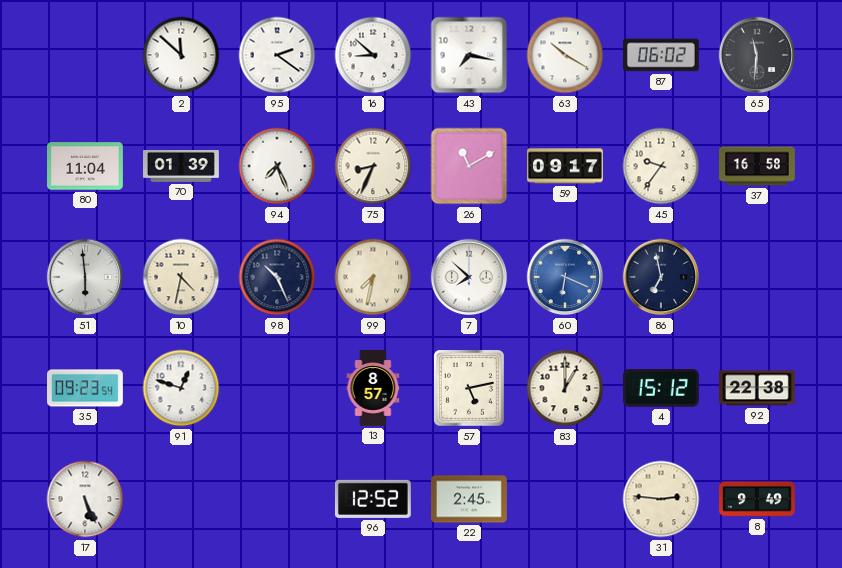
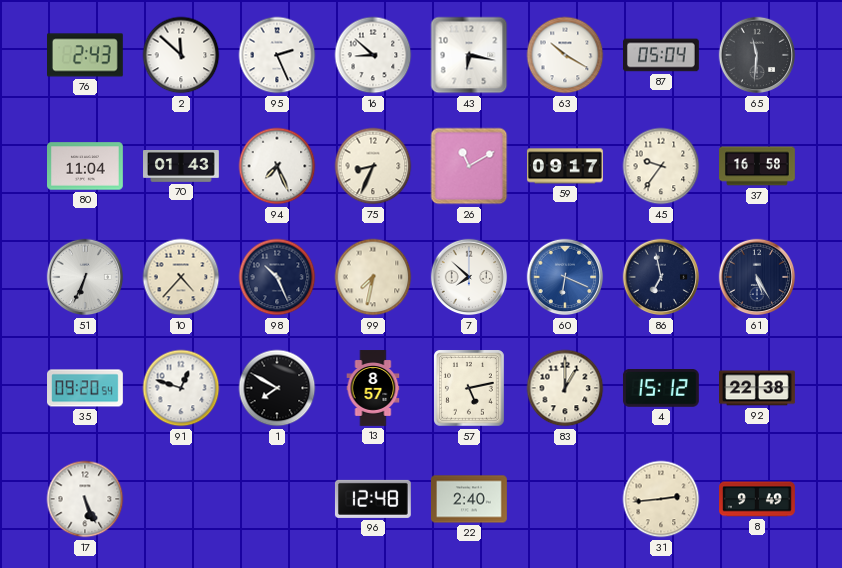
76: none -> 2:43 (86, 55)
95: 2:21 -> 2:26 (277, 55)
43: 7:17 -> 6:17 (469, 55)
87: 06:02 -> 05:04 (662, 55)
70: 01:39 -> 01:43 (182, 166)
51: 5:59 -> 6:34 (85, 277)
10: 4:32 -> 4:37 (181, 277)
61: none -> 5:25 (757, 277)
35: 09:23 -> 09:20 (86, 388)
1: none -> 7:50 (277, 388)
96: 12:52 -> 12:48 (373, 499)
22: 2:45 -> 2:40 (470, 499)
31: 2:46 -> 2:44 (661, 499)
